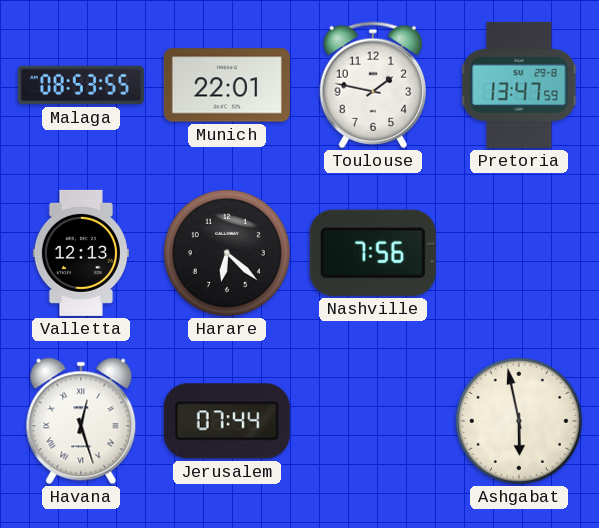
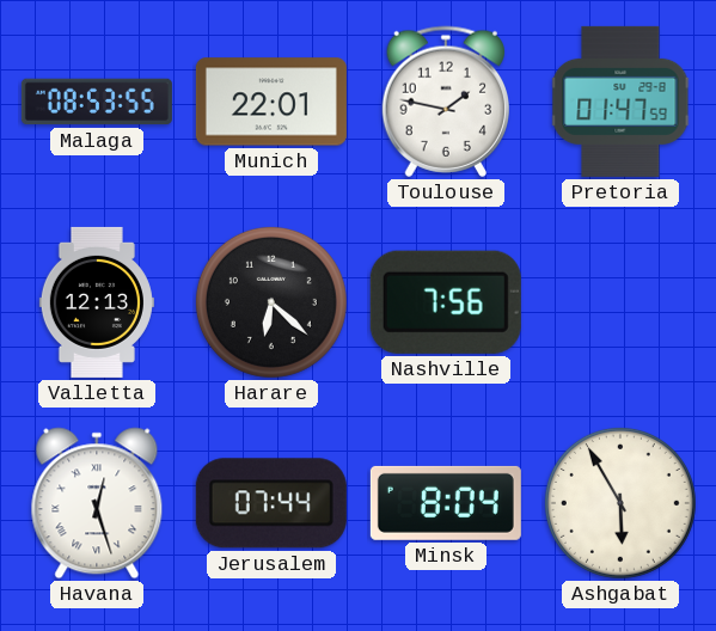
Pretoria: 13:47 -> 01:47 (620, 102)
Minsk: none -> 8:04 (446, 503)
Ashgabat: 5:58 -> 5:55 (620, 503)
